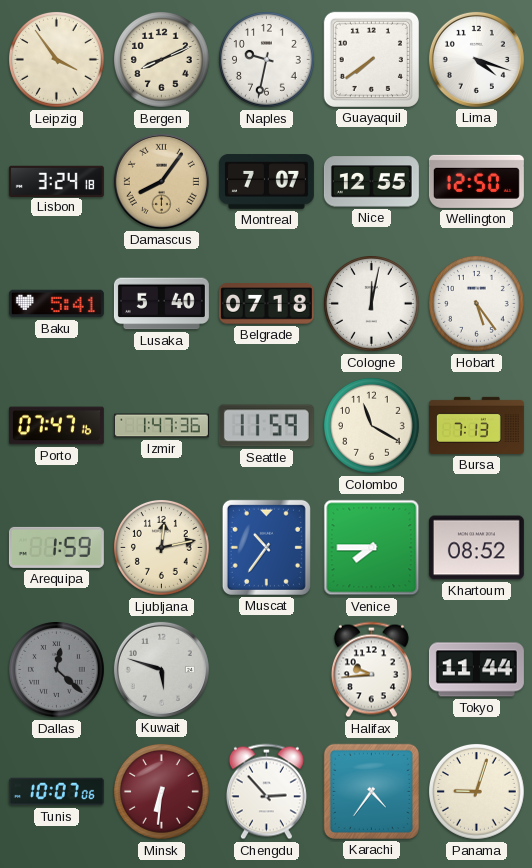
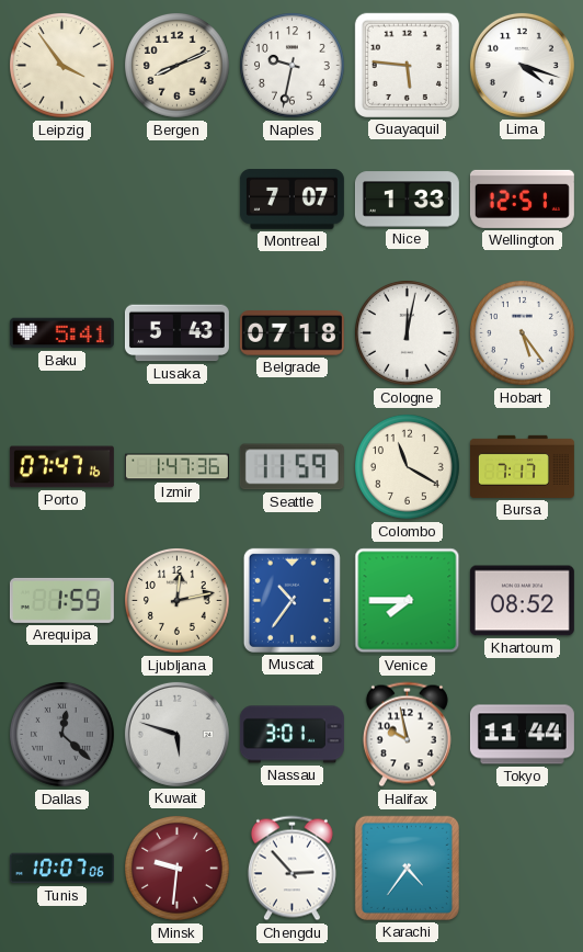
Guayaquil: 7:39 -> 5:46 (407, 65)
Lisbon: 3:24 -> none (56, 181)
Damascus: 8:06 -> none (161, 181)
Nice: 12:55 -> 1:33 (407, 200)
Wellington: 12:50 -> 12:51 (522, 199)
Lusaka: 5:40 -> 5:43 (176, 333)
Bursa: 7:13 -> 7:17 (522, 466)
Nassau: none -> 3:01 (291, 735)
Halifax: 9:44 -> 9:58 (407, 735)
Minsk: 6:31 -> 9:31 (178, 869)
Panama: 9:03 -> none (477, 792)
